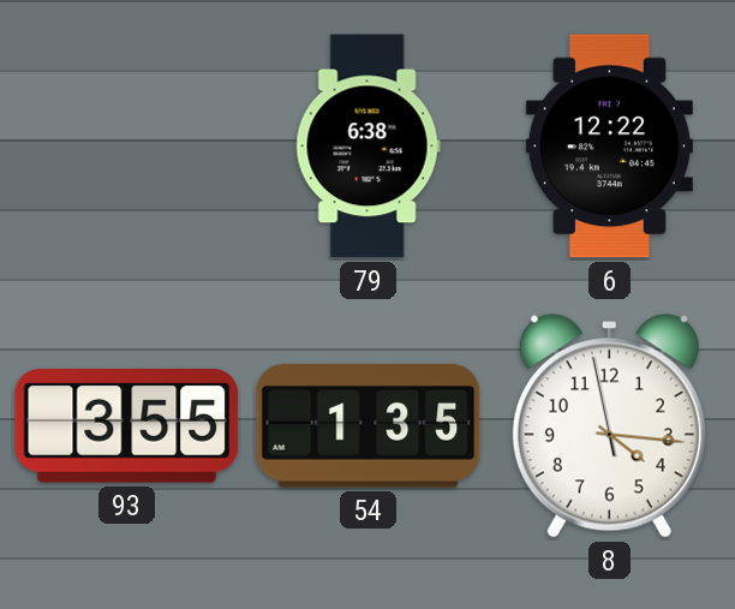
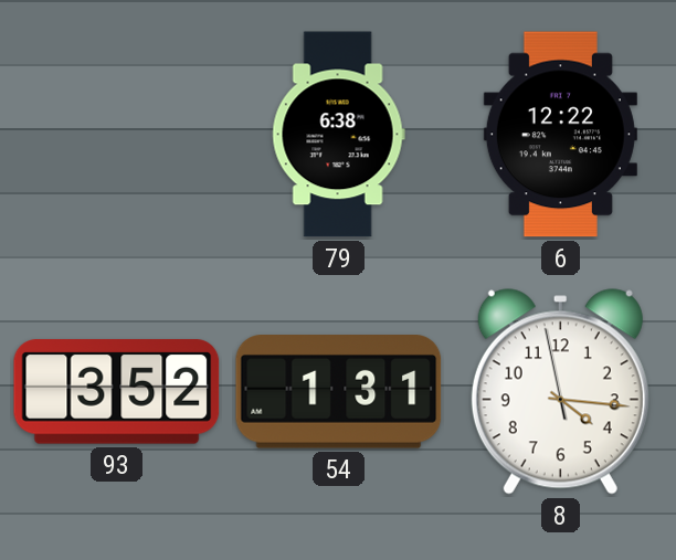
93: 3:55 -> 3:52 (117, 392)
54: 1:35 -> 1:31 (339, 392)
